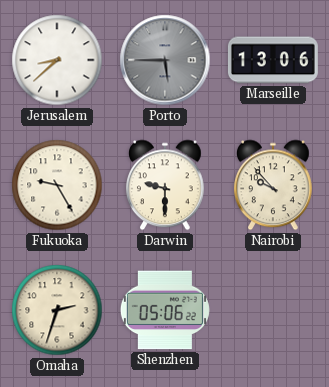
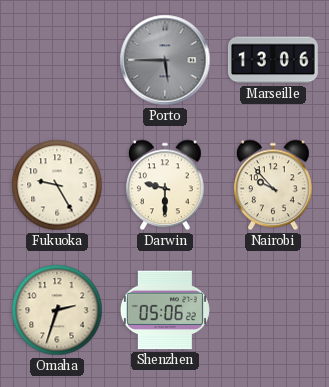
Jerusalem: 8:38 -> none (57, 60)
